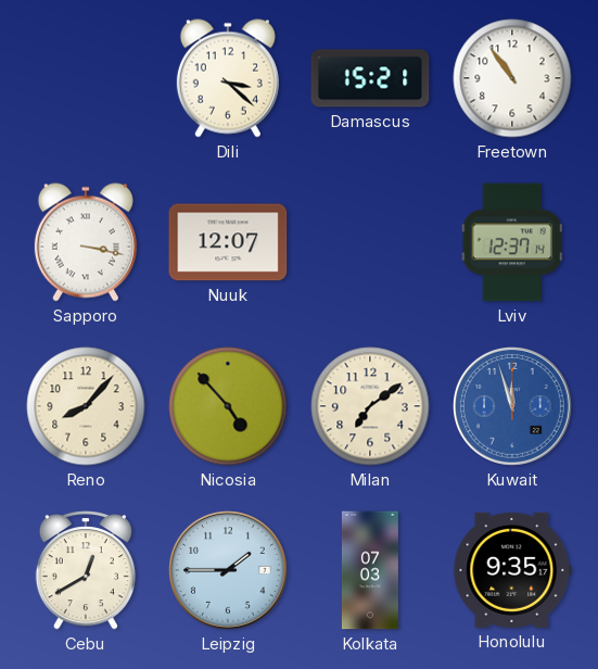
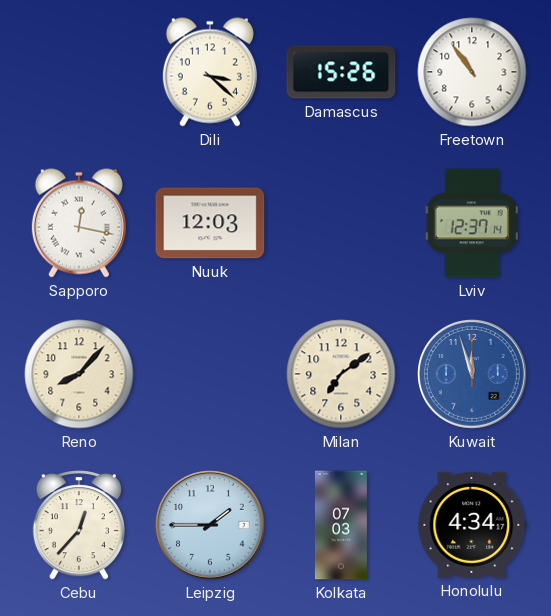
Damascus: 15:21 -> 15:26 (341, 72)
Sapporo: 3:17 -> 12:17 (79, 223)
Nuuk: 12:07 -> 12:03 (210, 223)
Nicosia: 4:53 -> none (228, 406)
Cebu: 12:40 -> 12:37 (79, 525)
Honolulu: 9:35 -> 4:34 (472, 525)
